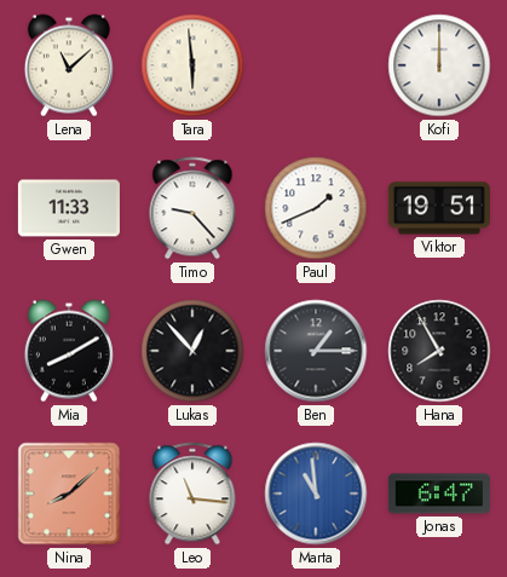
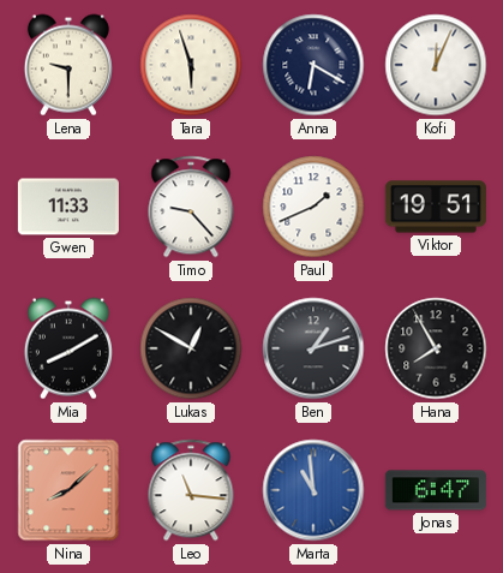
Lena: 11:08 -> 9:30 (68, 65)
Tara: 5:59 -> 5:57 (191, 65)
Anna: none -> 6:20 (313, 65)
Kofi: 12:00 -> 12:04 (436, 65)
Lukas: 12:53 -> 12:50 (191, 348)
Ben: 1:15 -> 1:12 (313, 348)
